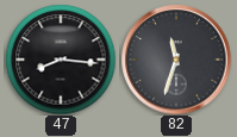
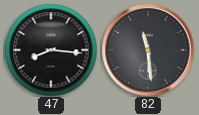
82: 11:33 -> 11:29 (148, 50)
